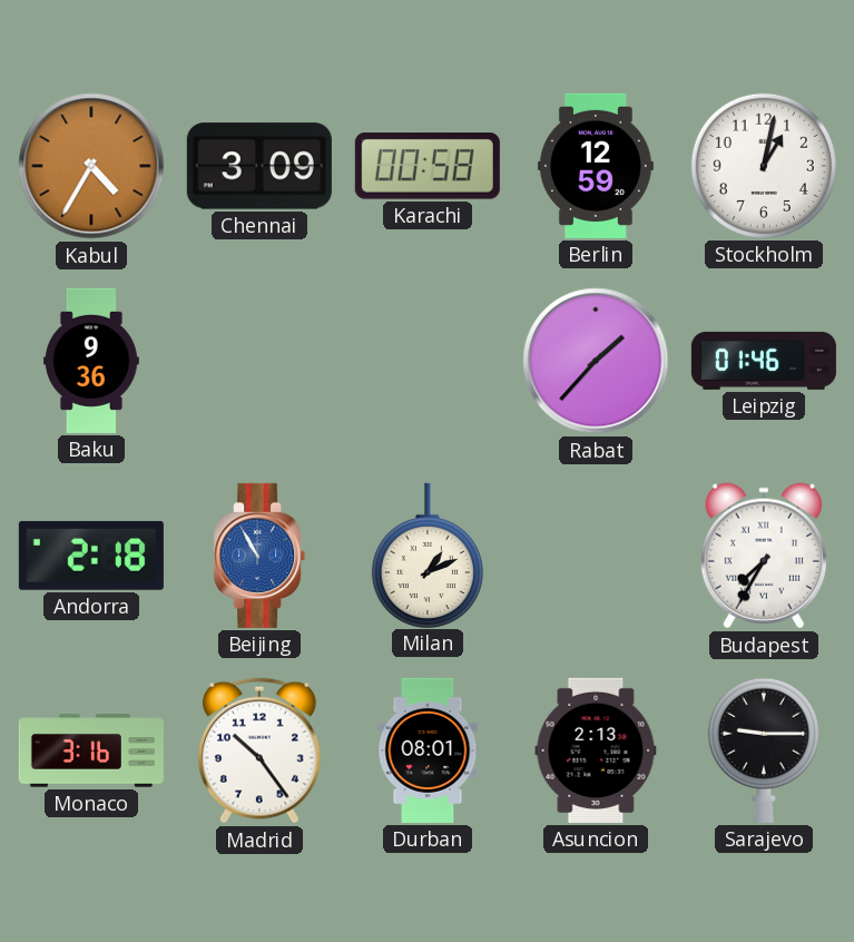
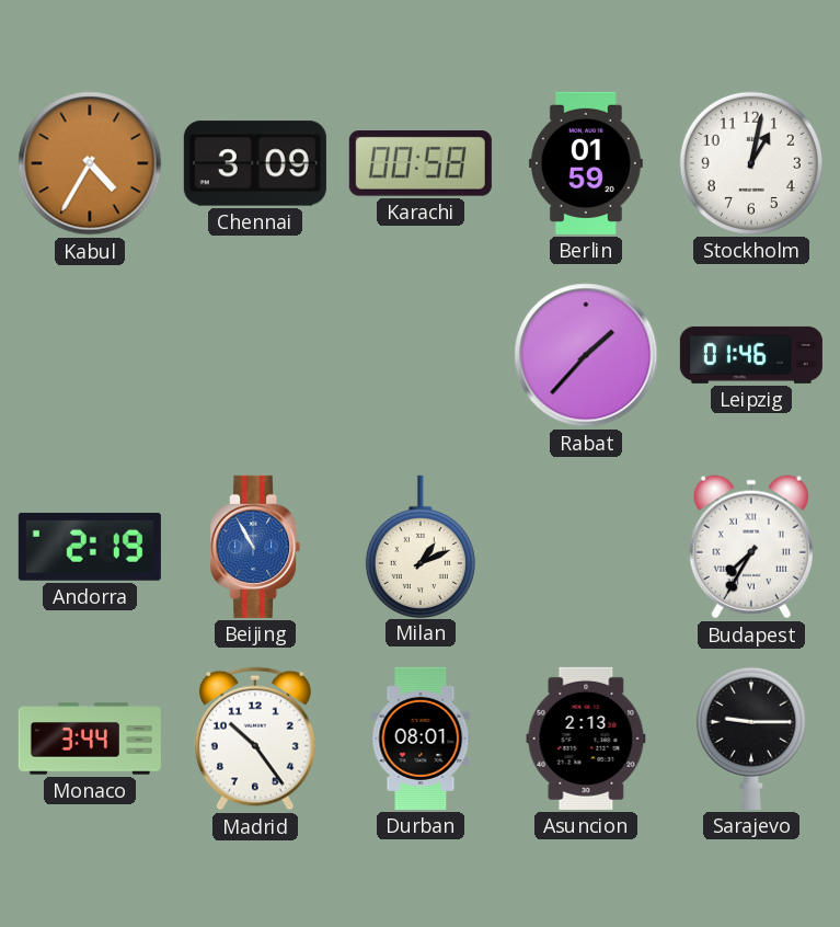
Berlin: 12:59 -> 01:59 (586, 163)
Baku: 9:36 -> none (91, 361)
Andorra: 2:18 -> 2:19 (90, 547)
Monaco: 3:16 -> 3:44 (90, 739)
